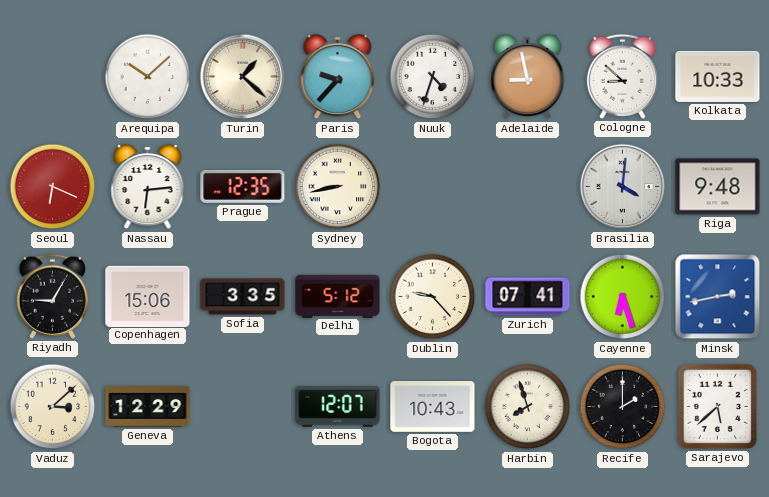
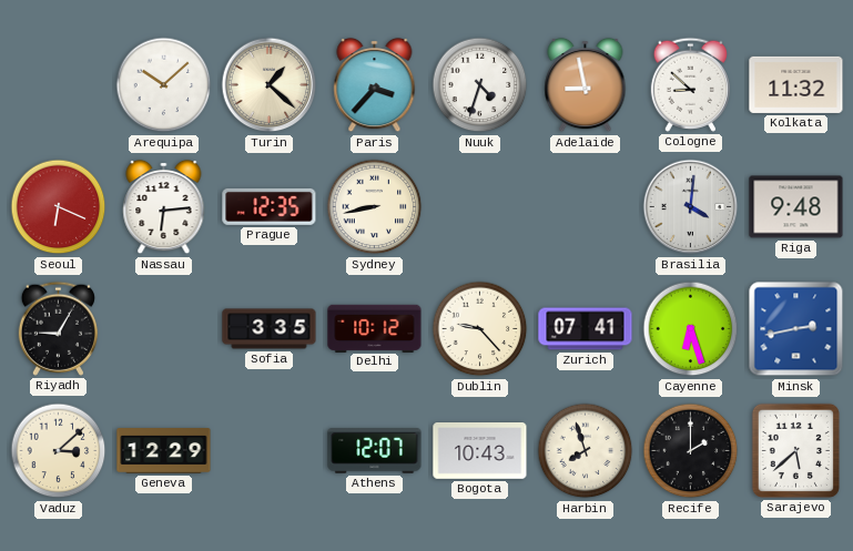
Paris: 9:37 -> 3:37 (375, 85)
Kolkata: 10:33 -> 11:32 (796, 84)
Copenhagen: 15:06 -> none (148, 296)
Delhi: 5:12 -> 10:12 (375, 328)
